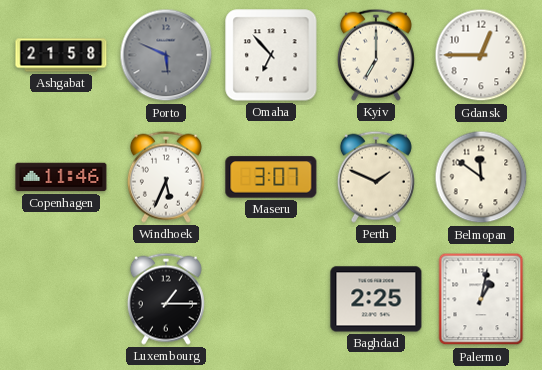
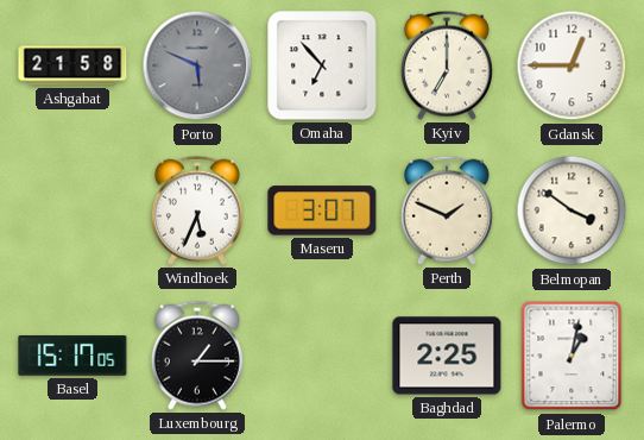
Copenhagen: 11:46 -> none (61, 177)
Belmopan: 11:51 -> 3:51 (572, 210)
Basel: none -> 15:17 (72, 357)
